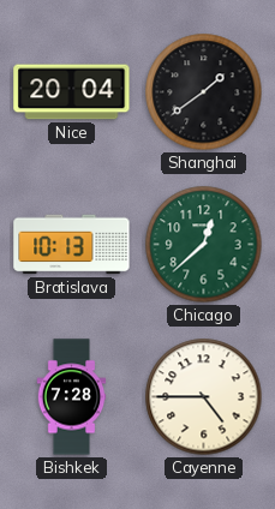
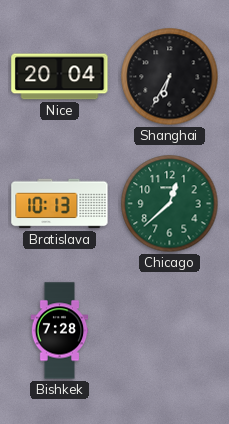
Shanghai: 1:39 -> 6:35 (170, 77)
Cayenne: 4:45 -> none (204, 397)
